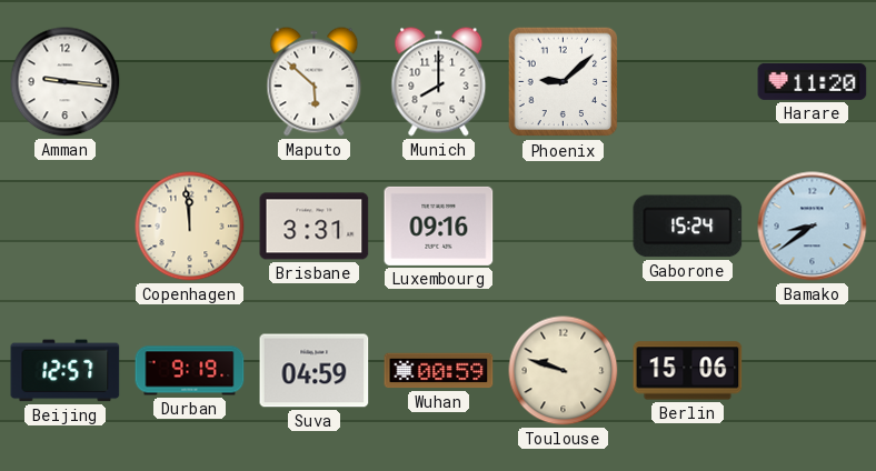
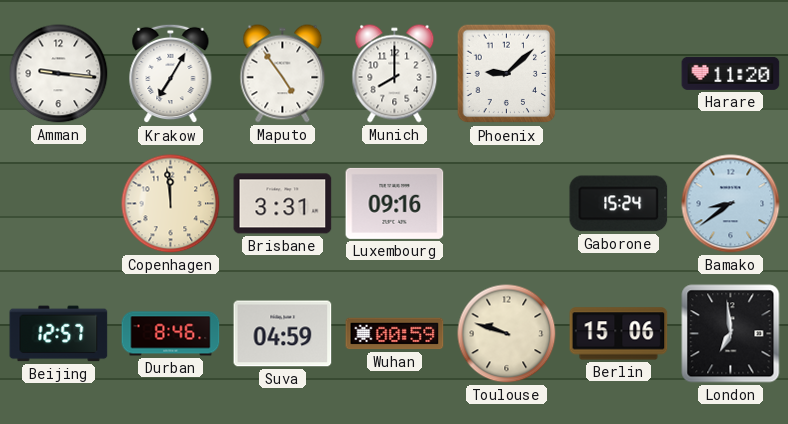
Krakow: none -> 7:05 (171, 74)
Maputo: 5:52 -> 4:54 (283, 74)
Durban: 9:19 -> 8:46 (171, 334)
London: none -> 6:59 (731, 334)
